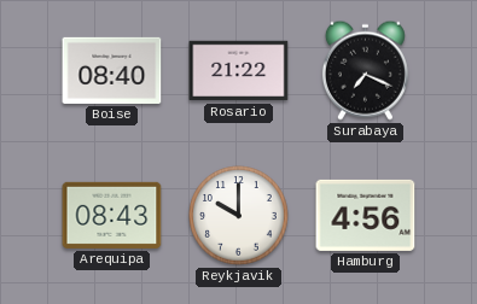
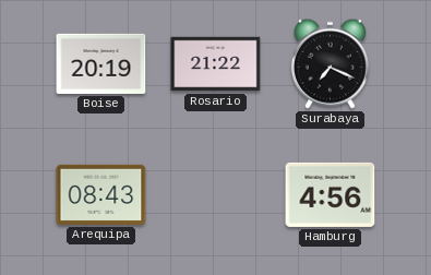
Boise: 08:40 -> 20:19 (101, 63)
Reykjavik: 10:00 -> none (239, 216)
